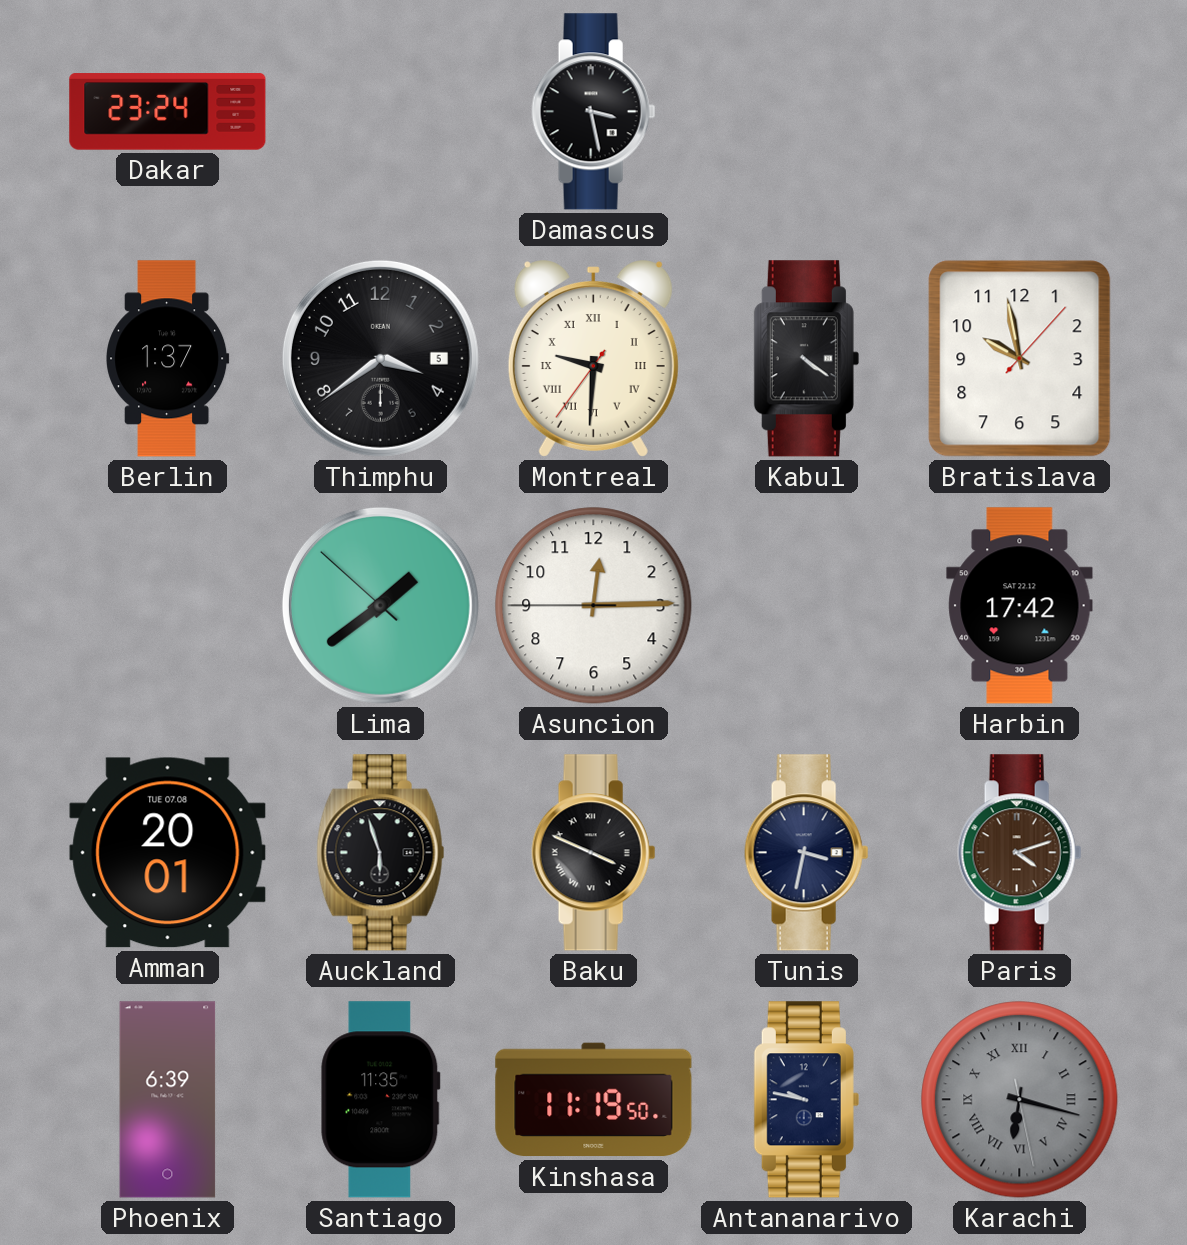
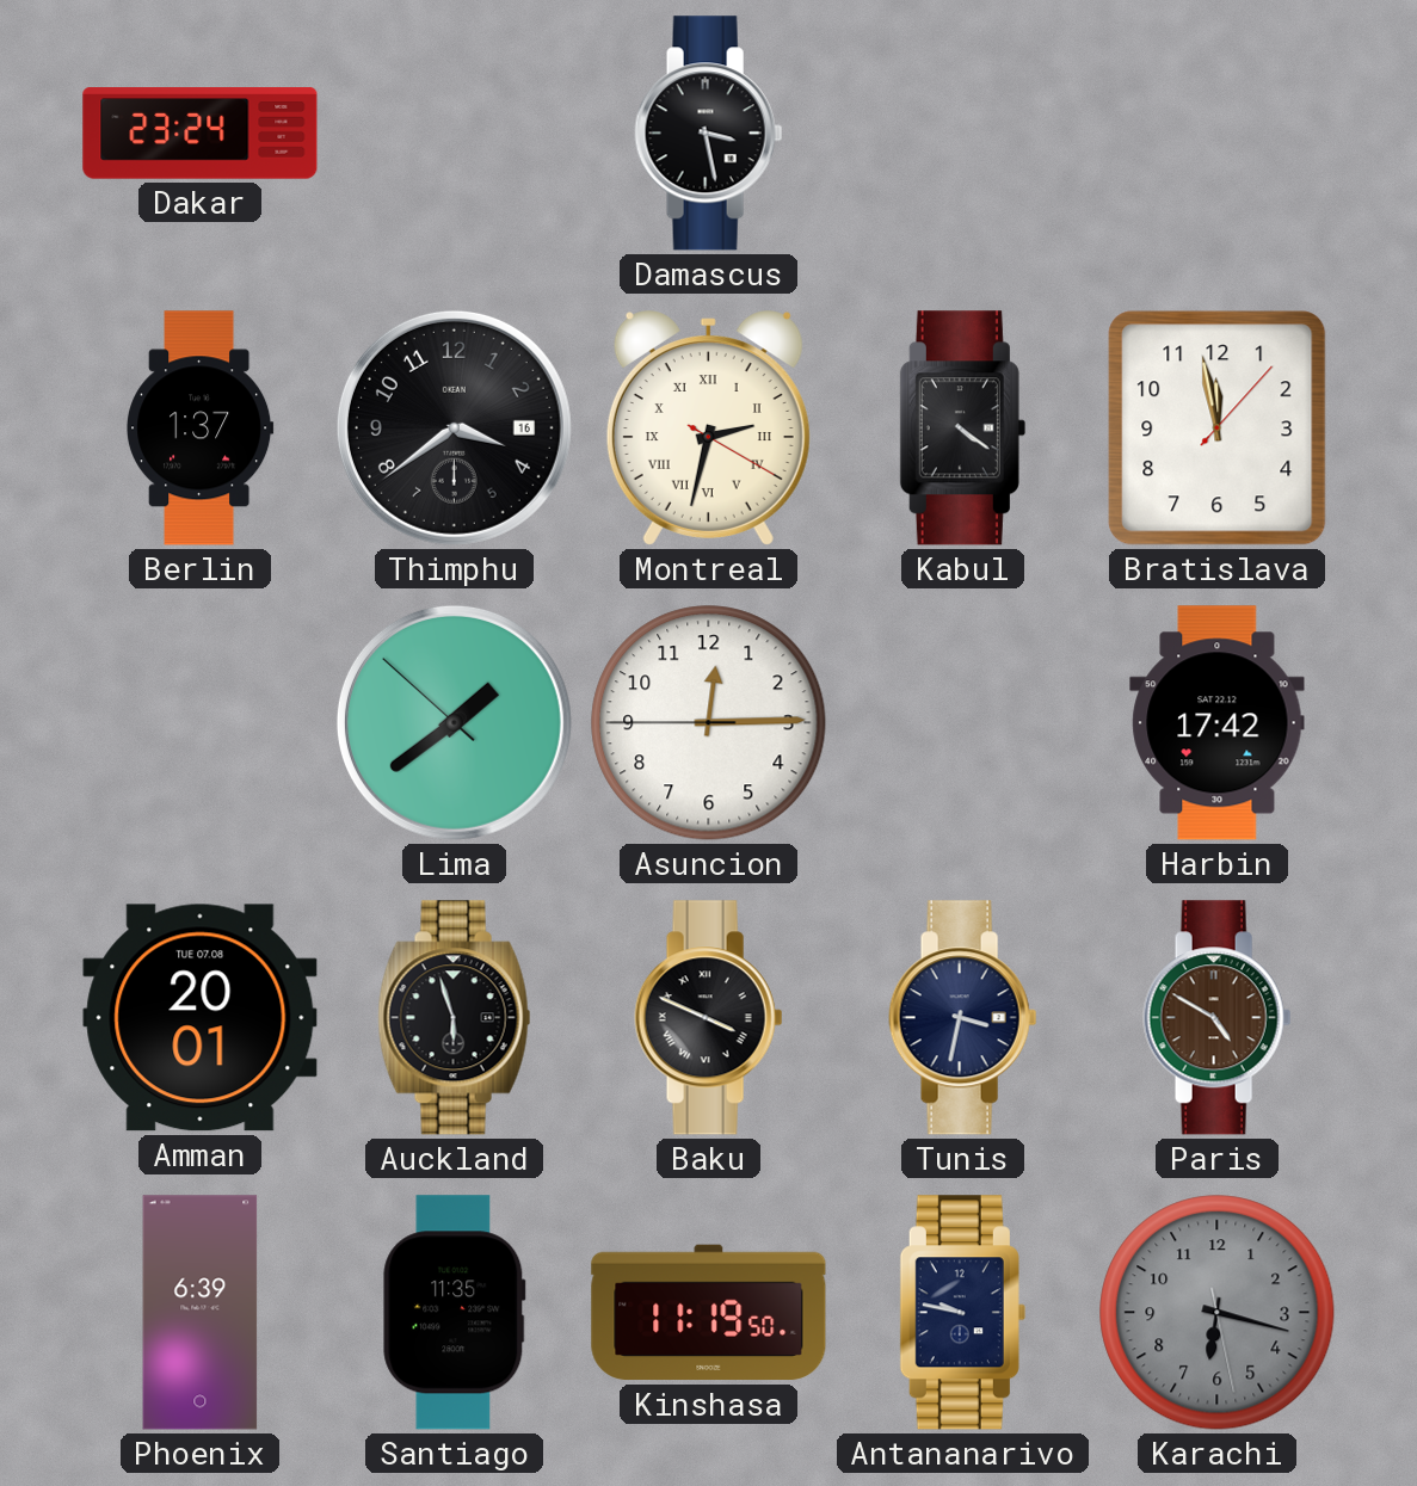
Thimphu date: 5 -> 16 (454, 427)
Montreal: 9:30 -> 2:32 (708, 428)
Bratislava: 9:58 -> 11:58 (1218, 428)
Paris: 4:12 -> 4:50 (1218, 1018)
Karachi numerals: Roman -> Arabic (1218, 1313)
